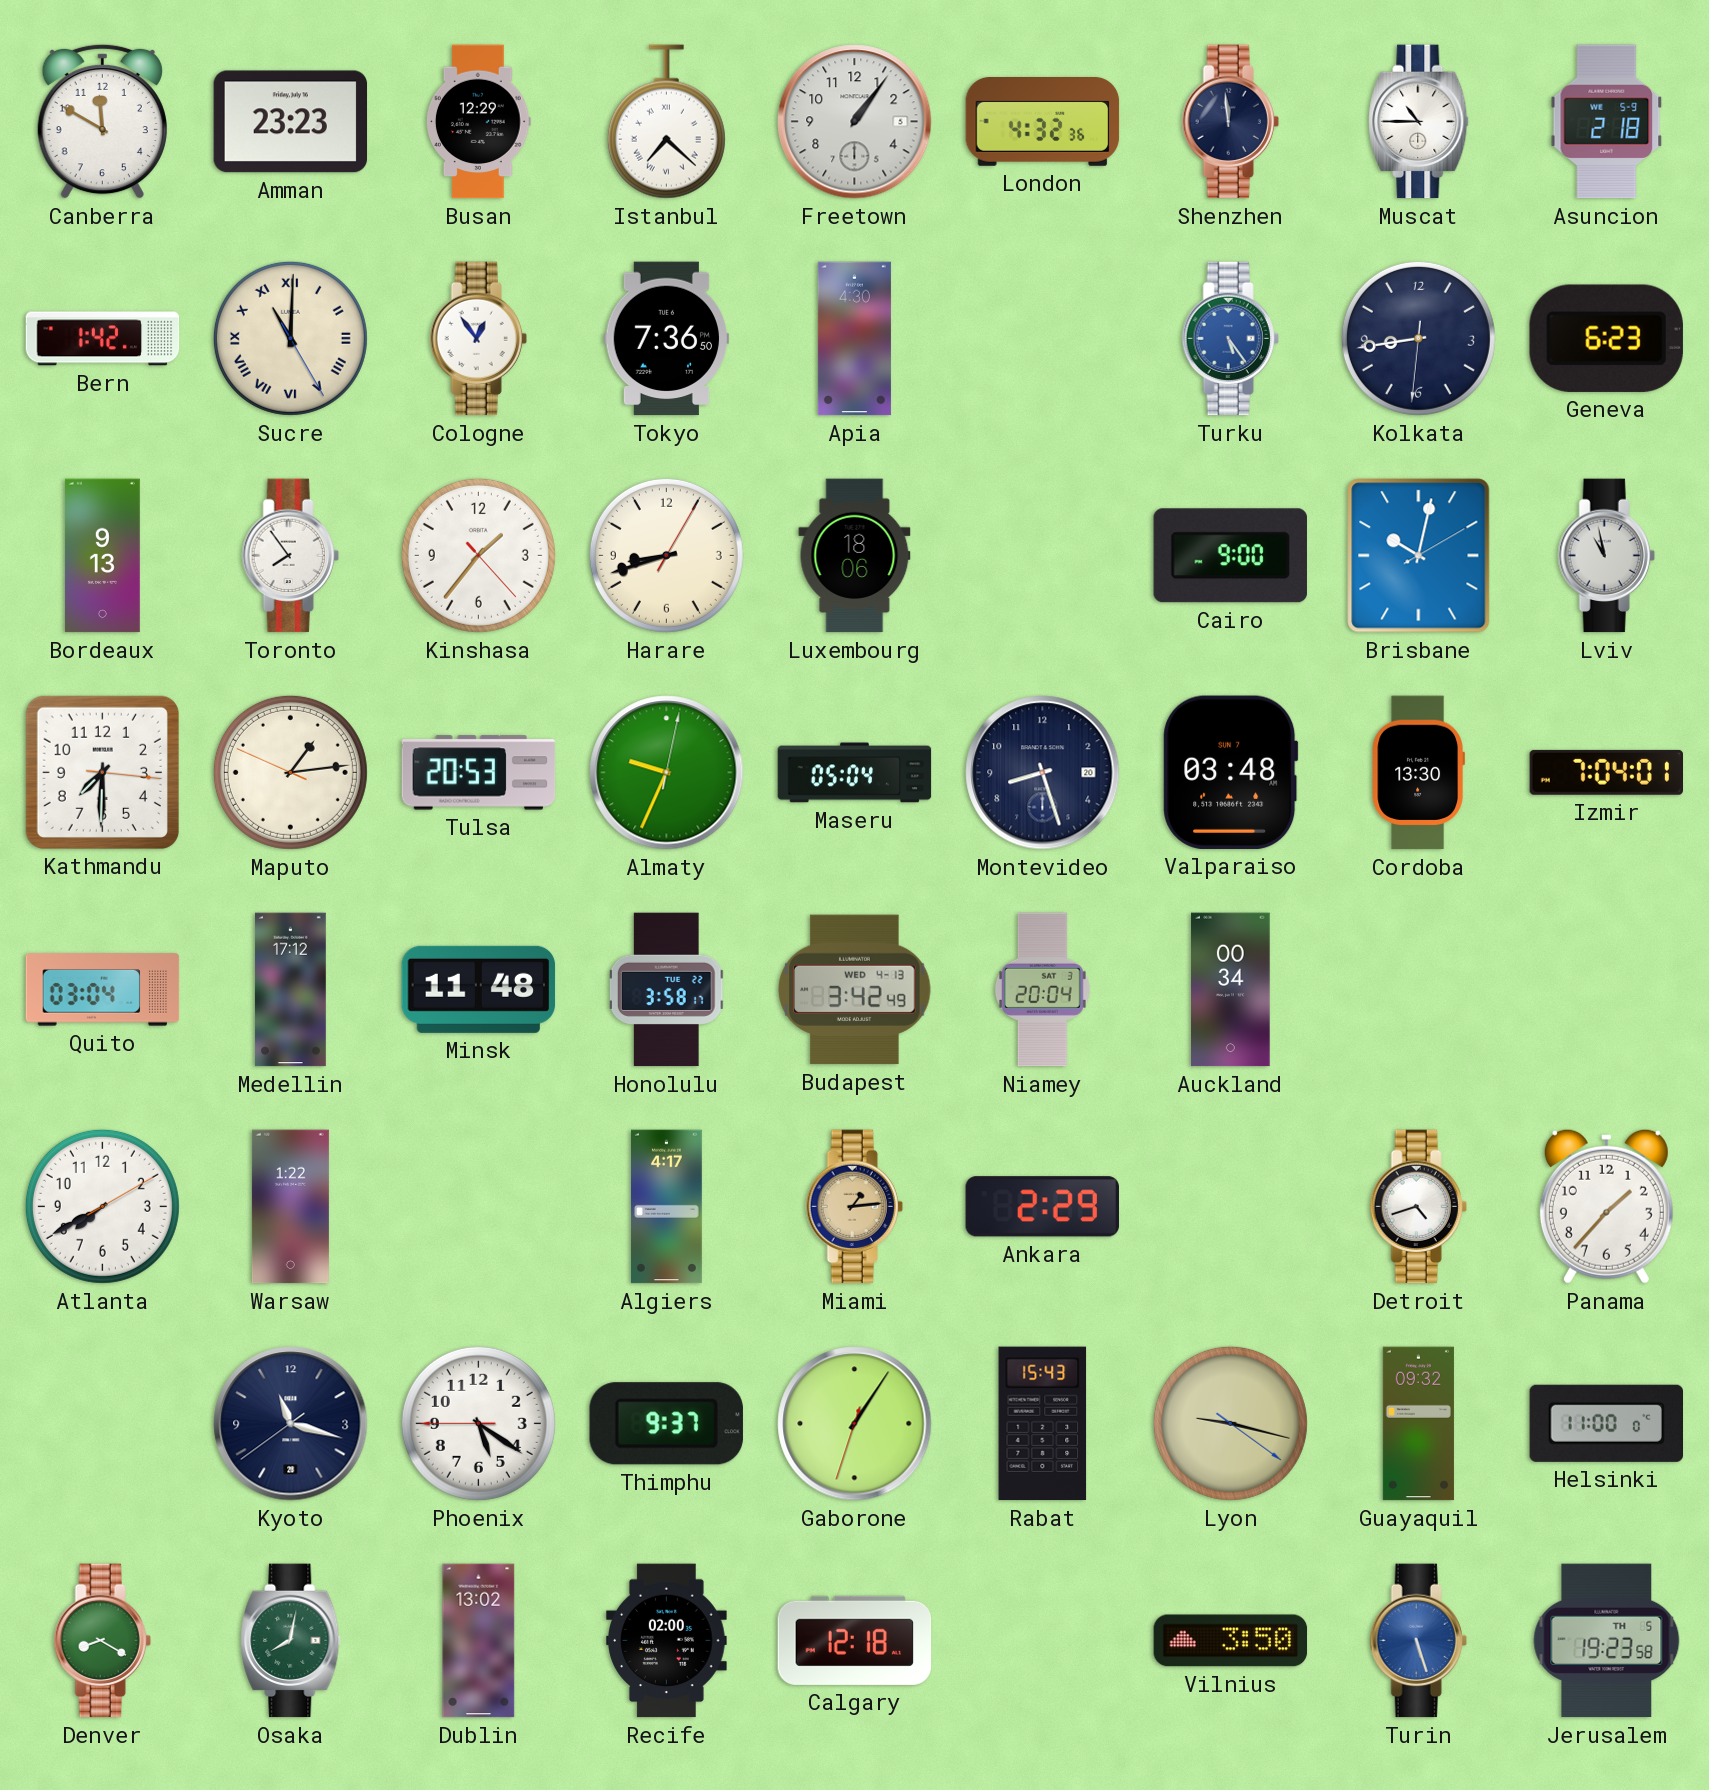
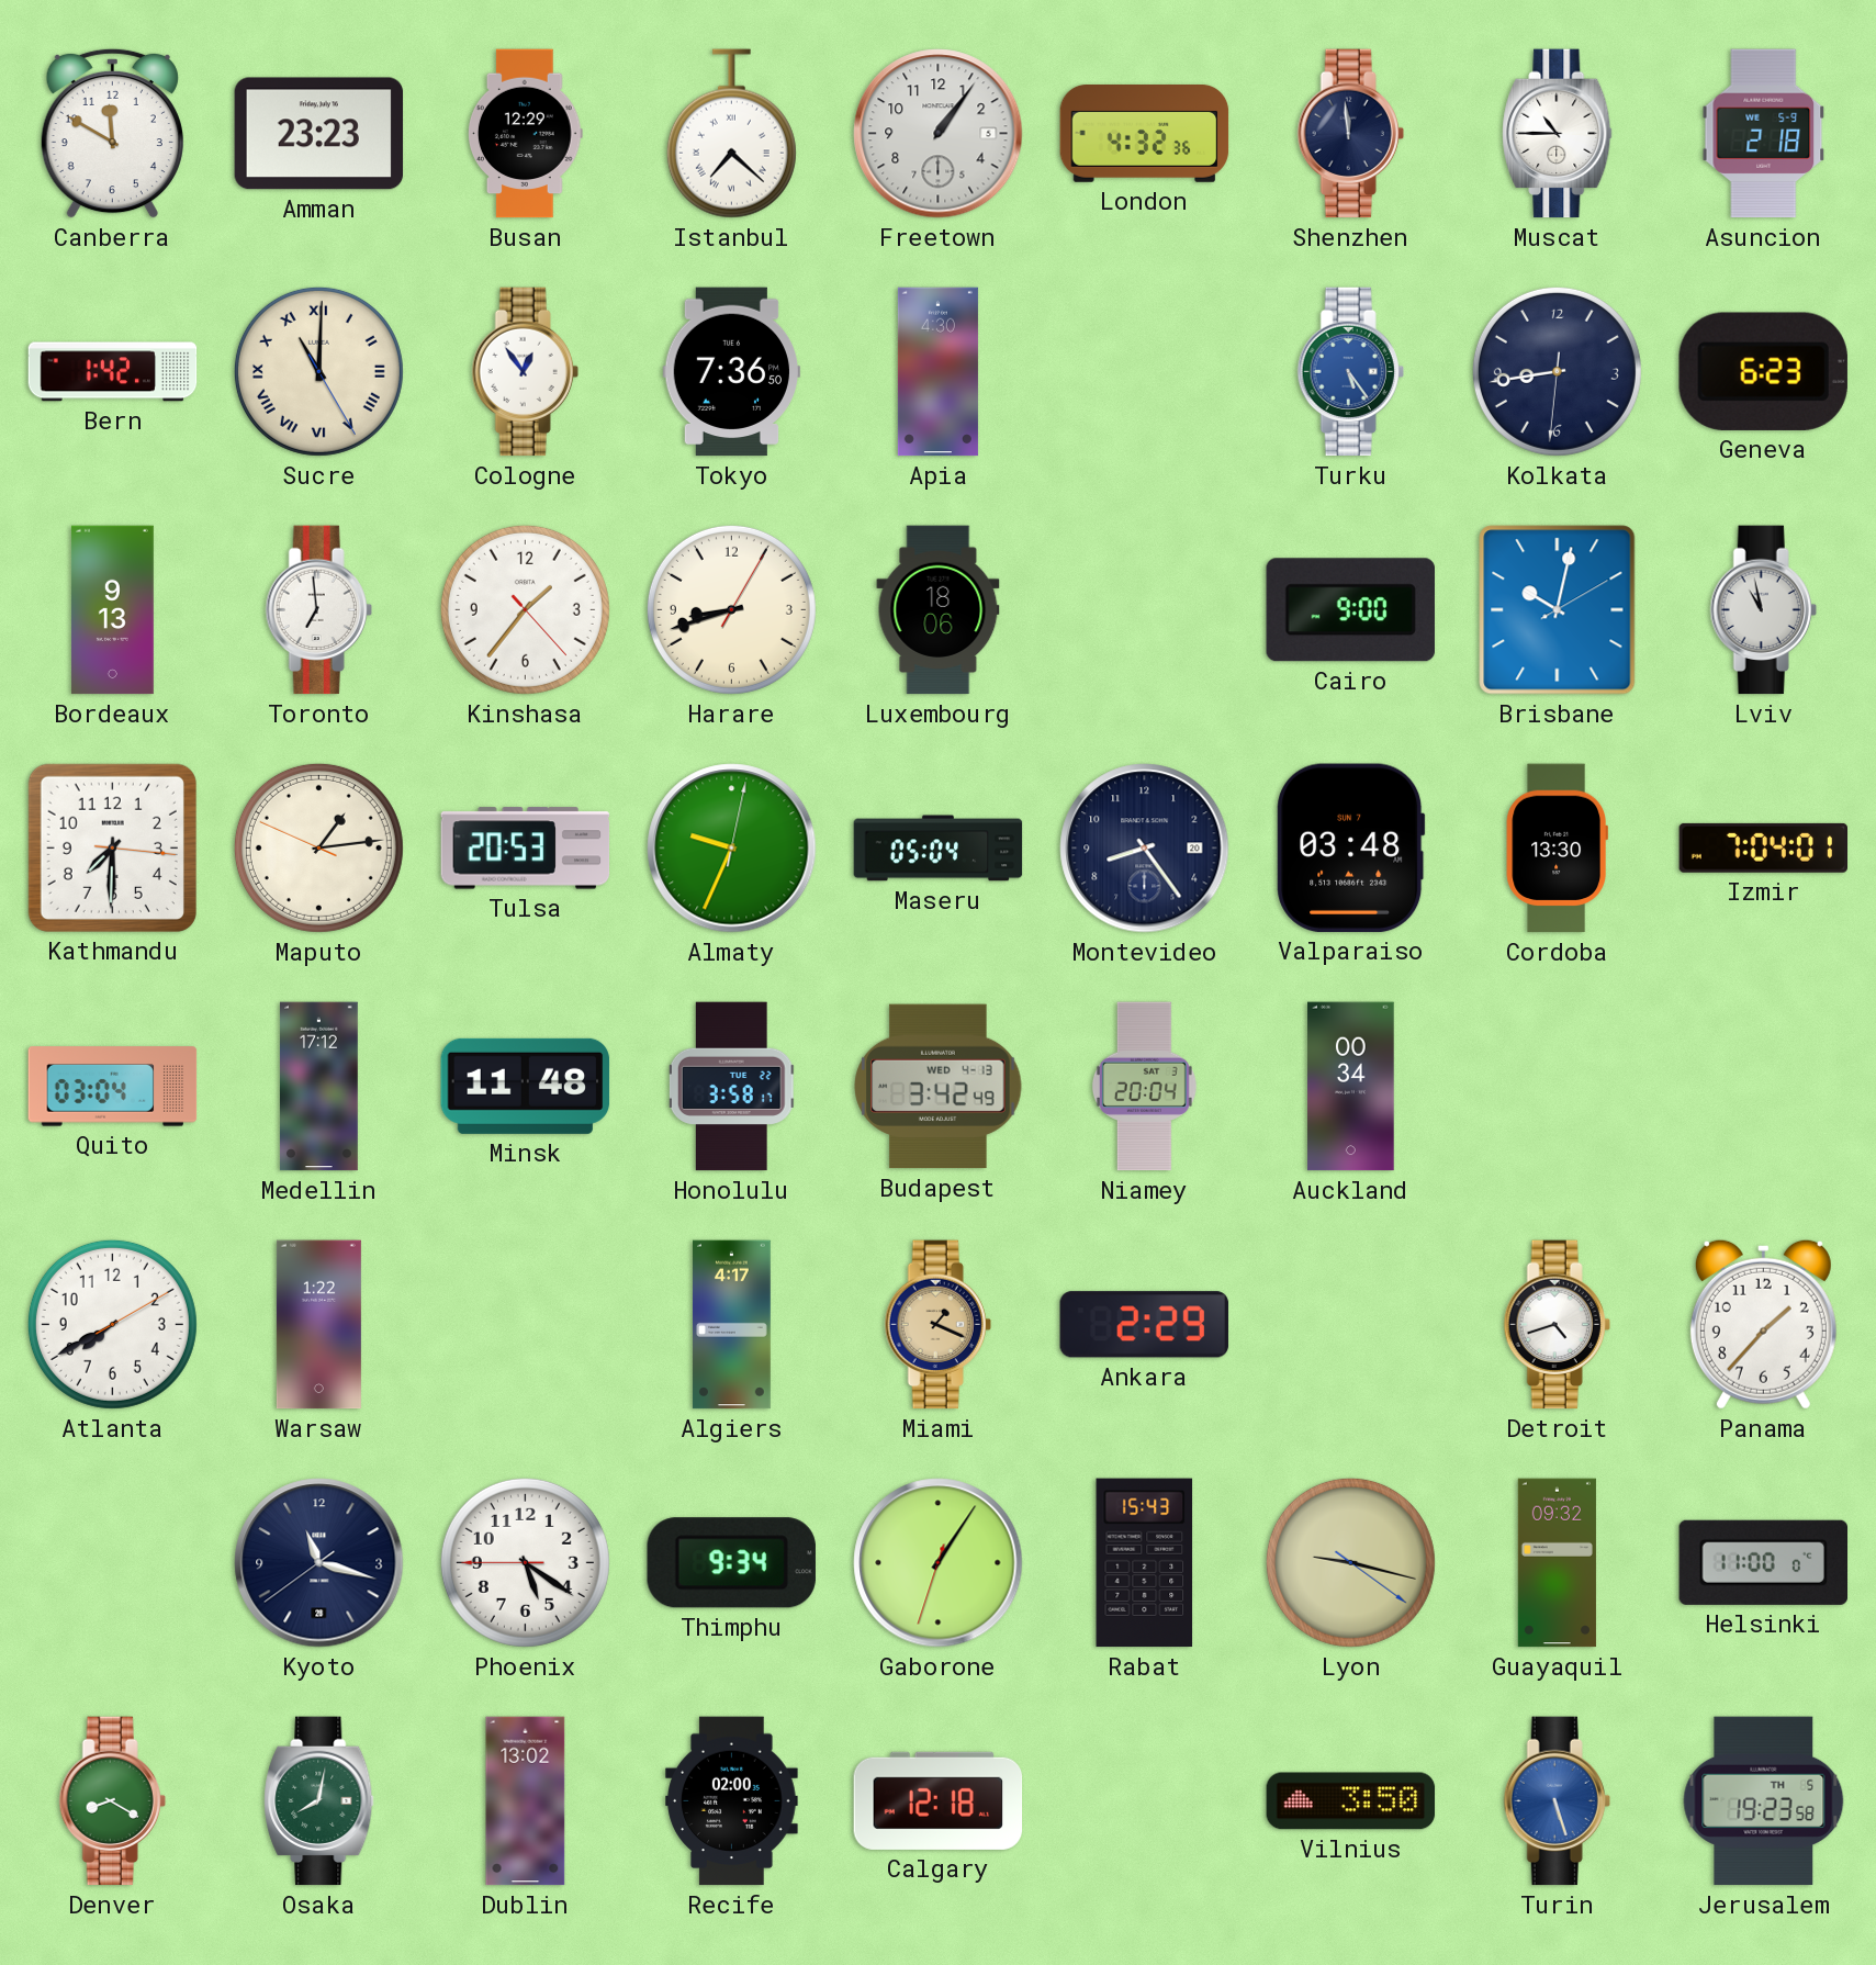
Toronto: 7:54 -> 6:59 (318, 610)
Montevideo: 8:27 -> 8:24 (1145, 849)
Miami: 1:14 -> 1:19 (937, 1325)
Thimphu: 9:37 -> 9:34 (731, 1563)
